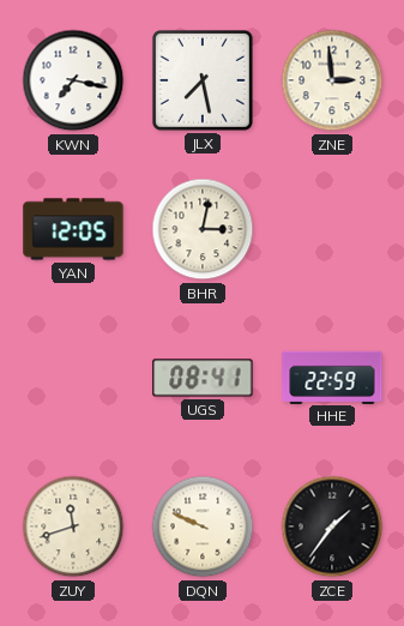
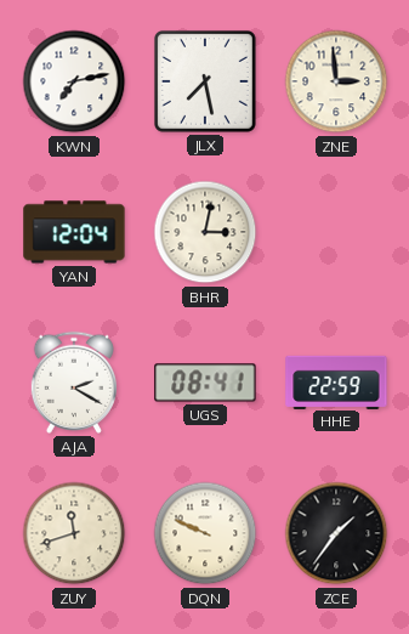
KWN: 7:17 -> 7:13 (74, 81)
YAN: 12:05 -> 12:04 (74, 232)
AJA: none -> 2:20 (74, 383)
